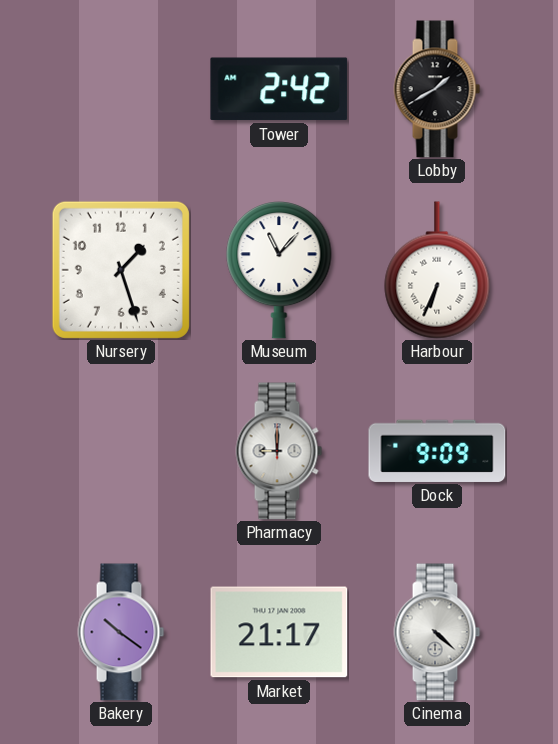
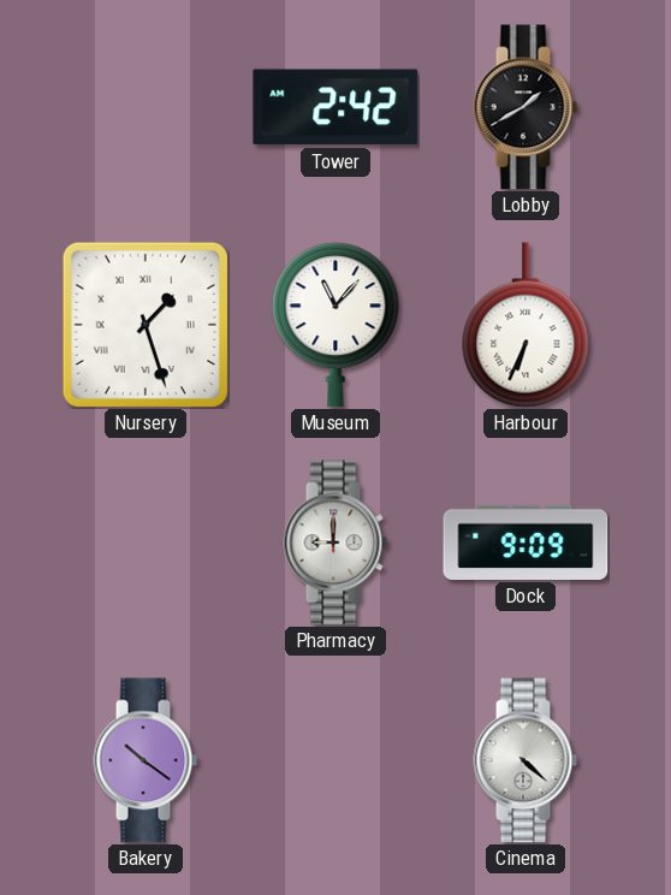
Nursery numerals: Arabic -> Roman (146, 325)
Market: 21:17 -> none (279, 632)
